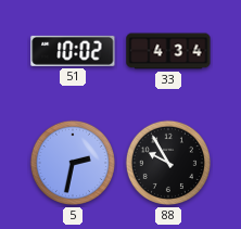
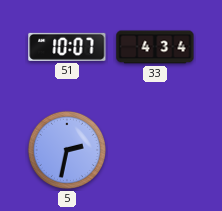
51: 10:02 -> 10:07 (67, 47)
88: 9:55 -> none (168, 163)
